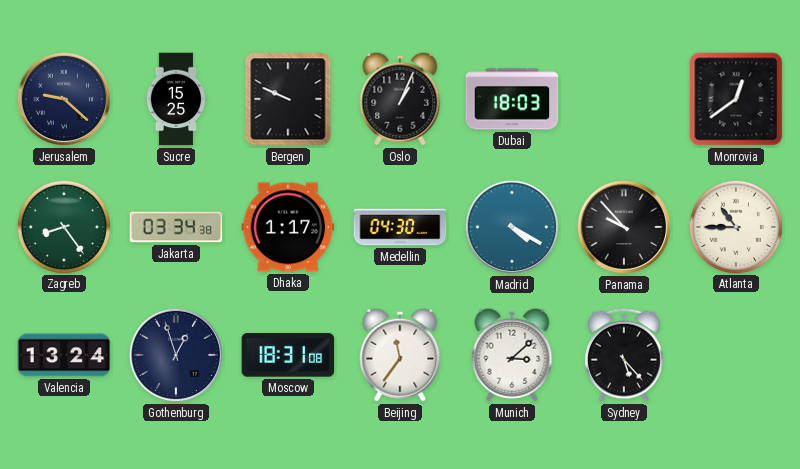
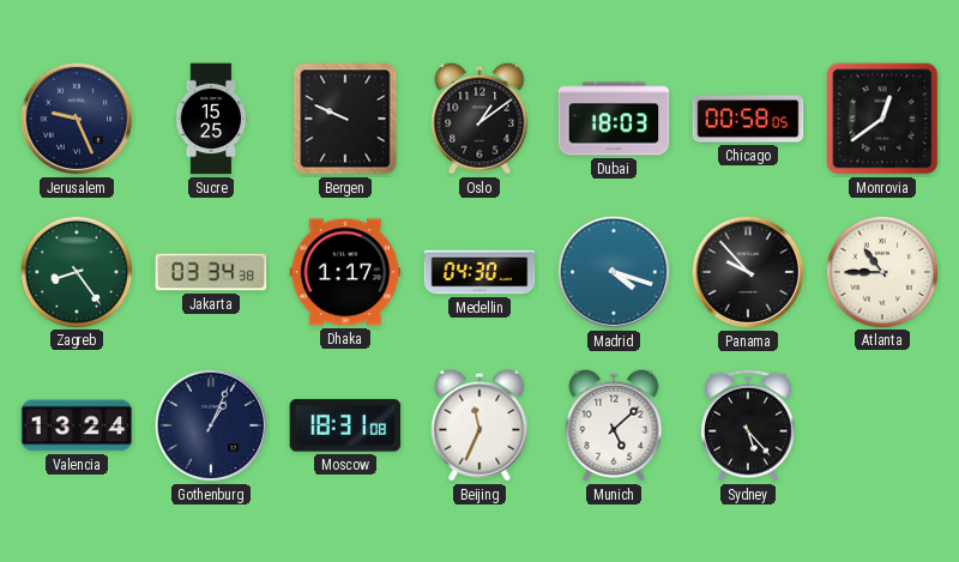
Jerusalem: 9:22 -> 9:26 (77, 119)
Oslo: 1:04 -> 1:09 (479, 119)
Chicago: none -> 00:58 (748, 119)
Madrid: 4:20 -> 4:18 (614, 272)
Gothenburg: 12:57 -> 1:04 (211, 425)
Beijing: 11:36 -> 11:34 (479, 425)
Munich: 3:08 -> 5:08 (614, 425)
